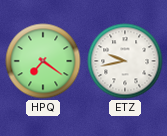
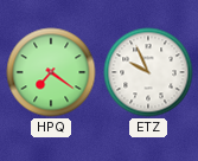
ETZ: 9:43 -> 9:56 (148, 72)
